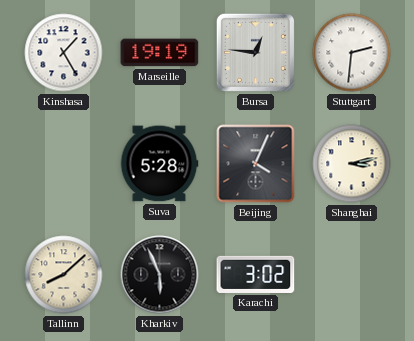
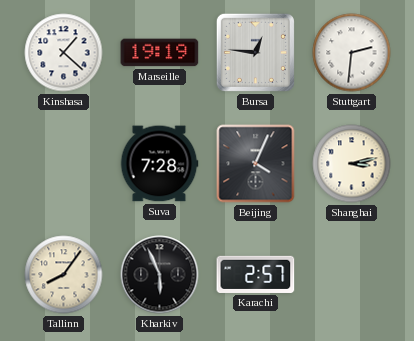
Kinshasa: 1:25 -> 1:22 (64, 53)
Suva: 5:28 -> 7:28 (159, 164)
Tallinn: 8:08 -> 8:06 (64, 275)
Karachi: 3:02 -> 2:57 (256, 274)
